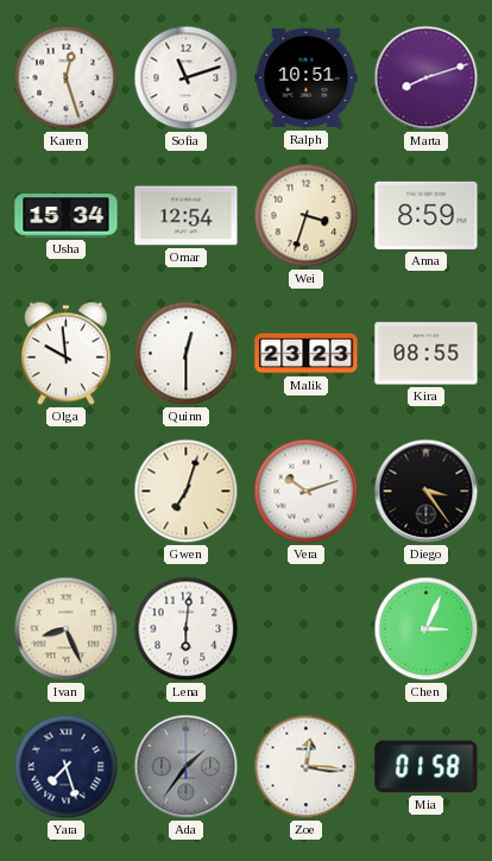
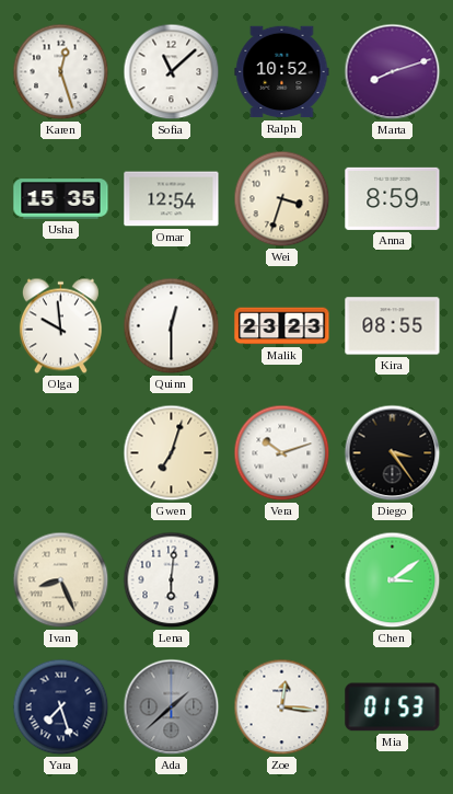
Sofia: 11:12 -> 11:08 (172, 72)
Ralph: 10:51 -> 10:52 (282, 72)
Usha: 15:34 -> 15:35 (61, 199)
Chen: 3:04 -> 3:09 (393, 580)
Ada: 1:36 -> 1:38 (172, 707)
Mia: 01:58 -> 01:53 (393, 707)
